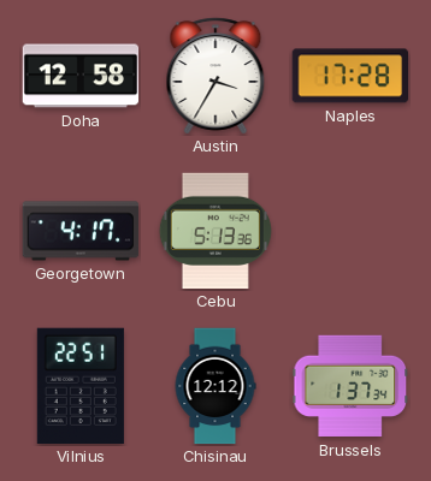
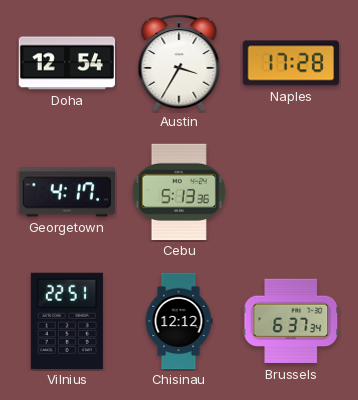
Doha: 12:58 -> 12:54 (67, 63)
Brussels: 1:37 -> 6:37 (291, 321)
